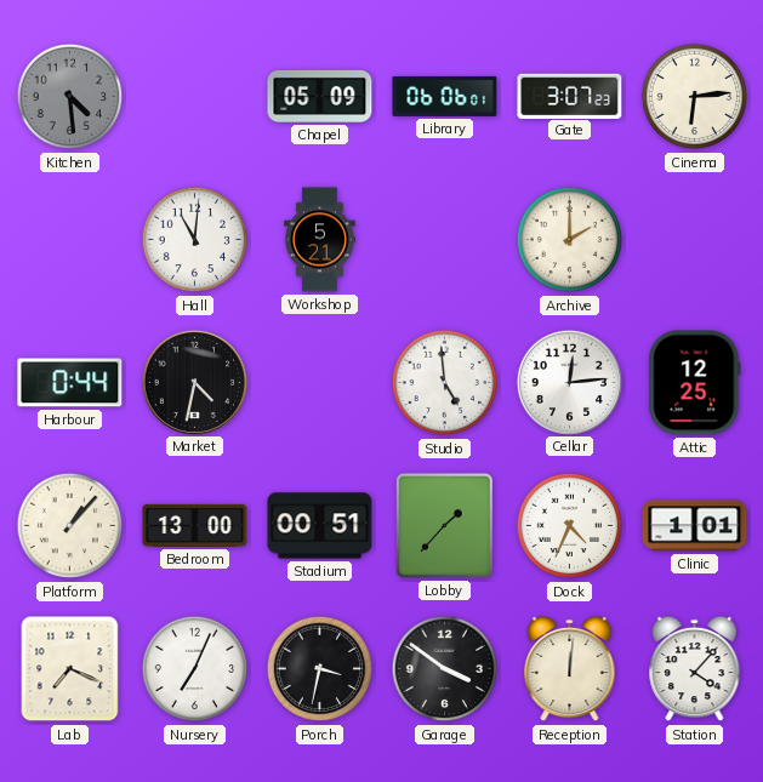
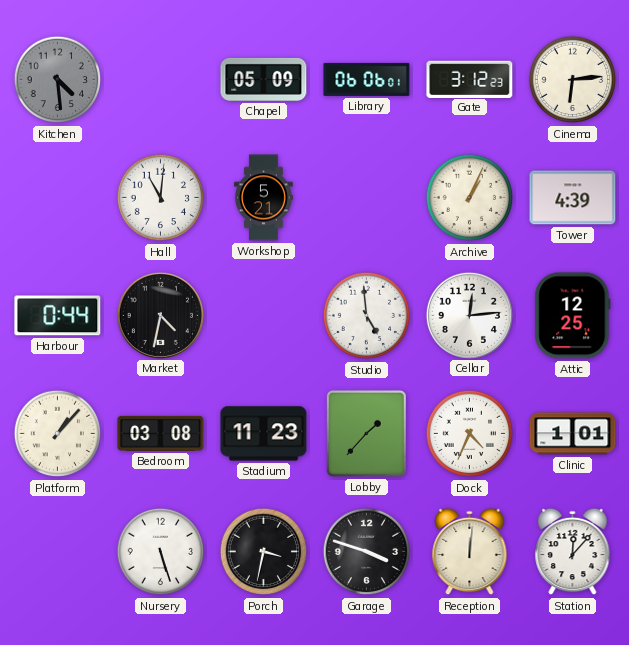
Gate: 3:07 -> 3:12 (470, 79)
Archive: 2:00 -> 1:04 (470, 198)
Tower: none -> 4:39 (573, 198)
Bedroom: 13:00 -> 03:08 (161, 433)
Stadium: 00:51 -> 11:23 (264, 434)
Lab: 7:19 -> none (70, 669)
Nursery: 7:04 -> 5:27 (161, 552)
Garage: 3:51 -> 3:48 (367, 552)
Station: 4:07 -> 12:07 (573, 552)
